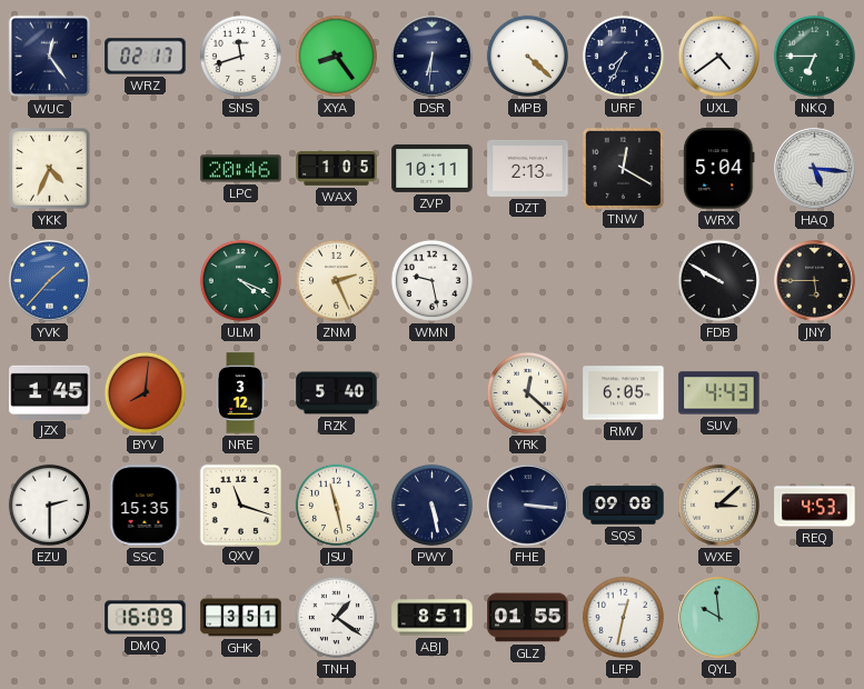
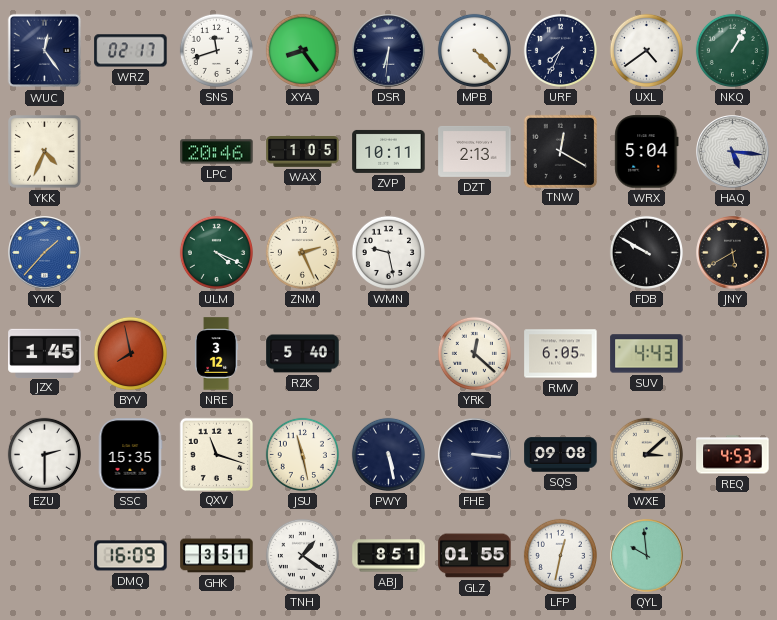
NKQ: 6:45 -> 1:05 (732, 50)
JNY: 5:45 -> 5:40 (733, 253)
BYV: 8:01 -> 7:58 (130, 353)
